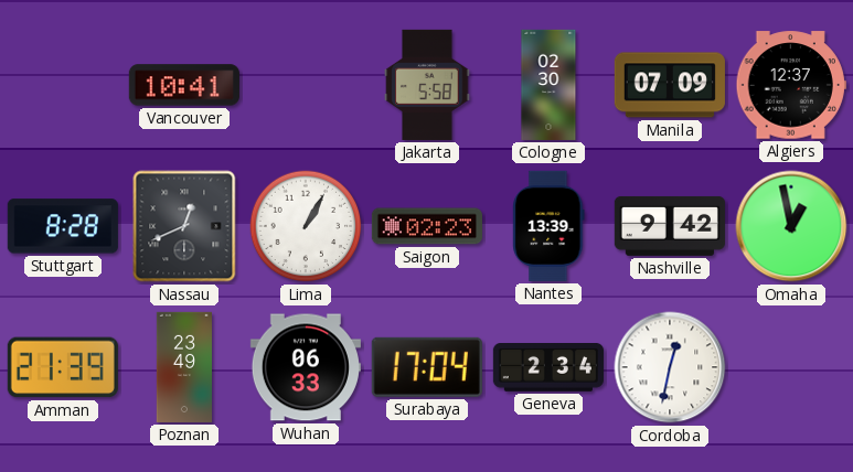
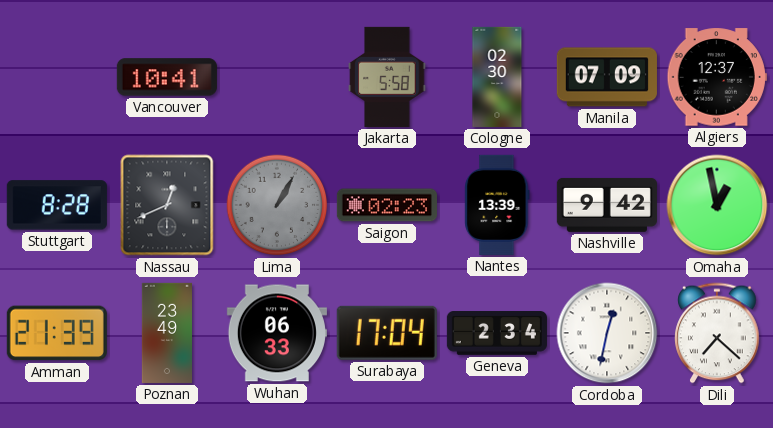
Lima dial: white -> grey (277, 205)
Dili: none -> 7:22 (717, 333)
